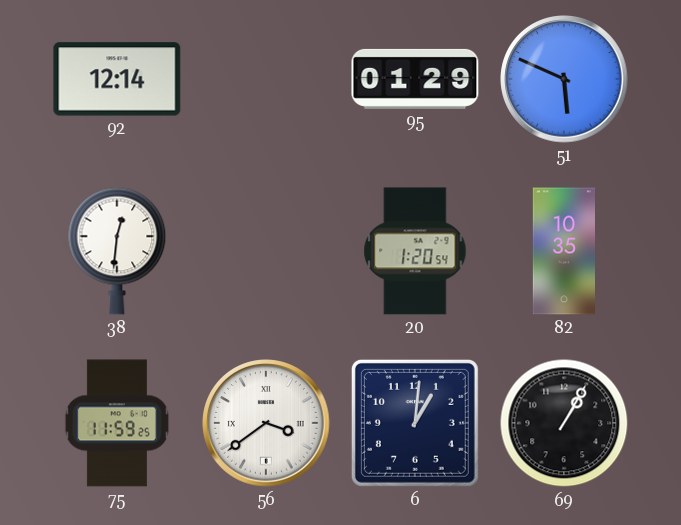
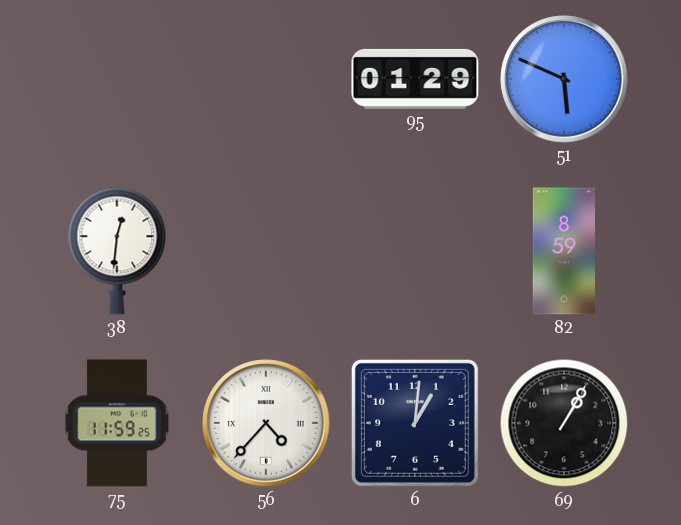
92: 12:14 -> none (117, 79)
20: 1:20 -> none (415, 251)
82: 10:35 -> 8:59 (563, 251)
56: 3:39 -> 4:37 (266, 423)
